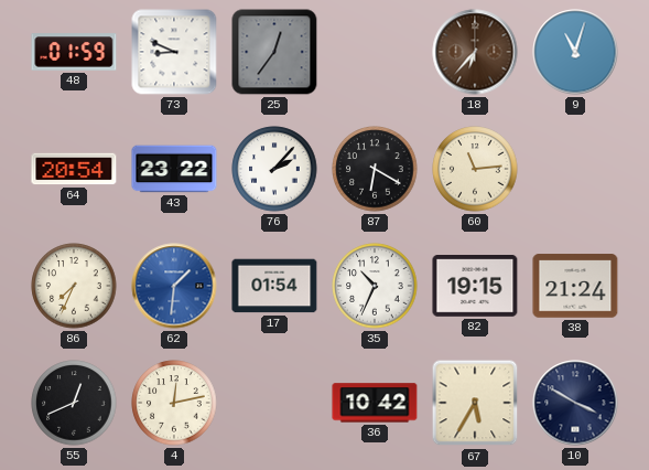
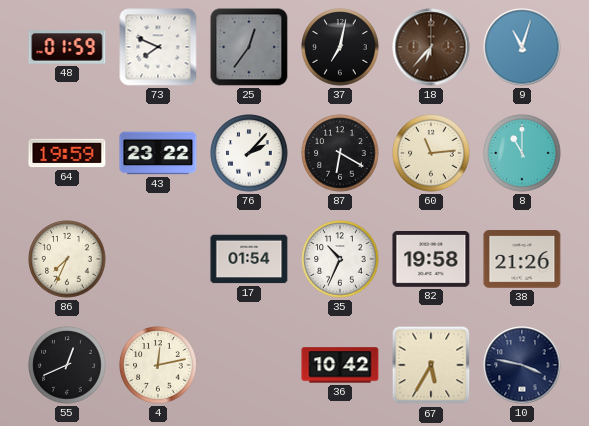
73: 8:49 -> 7:49 (158, 47)
37: none -> 7:02 (340, 47)
64: 20:54 -> 19:59 (67, 153)
8: none -> 11:00 (522, 153)
62: 1:31 -> none (174, 286)
82: 19:15 -> 19:58 (431, 260)
38: 21:24 -> 21:26 (522, 259)
10: 3:50 -> 3:47 (522, 365)
